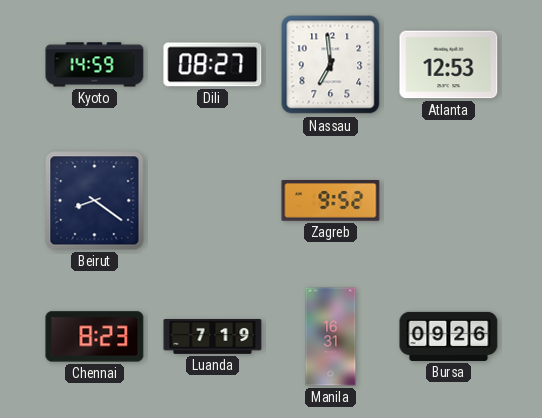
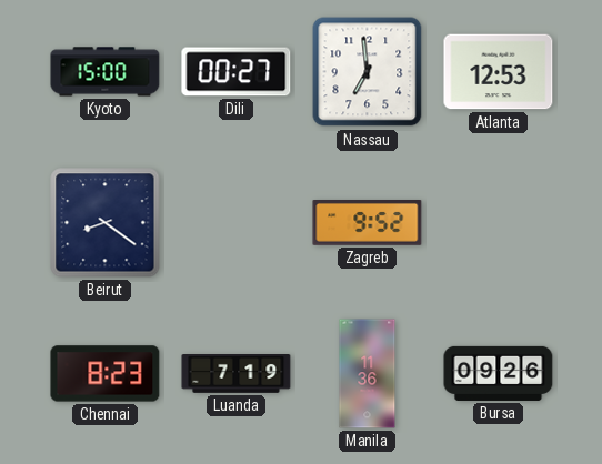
Kyoto: 14:59 -> 15:00 (106, 72)
Dili: 08:27 -> 00:27 (237, 72)
Manila: 16:31 -> 11:36 (368, 374)
